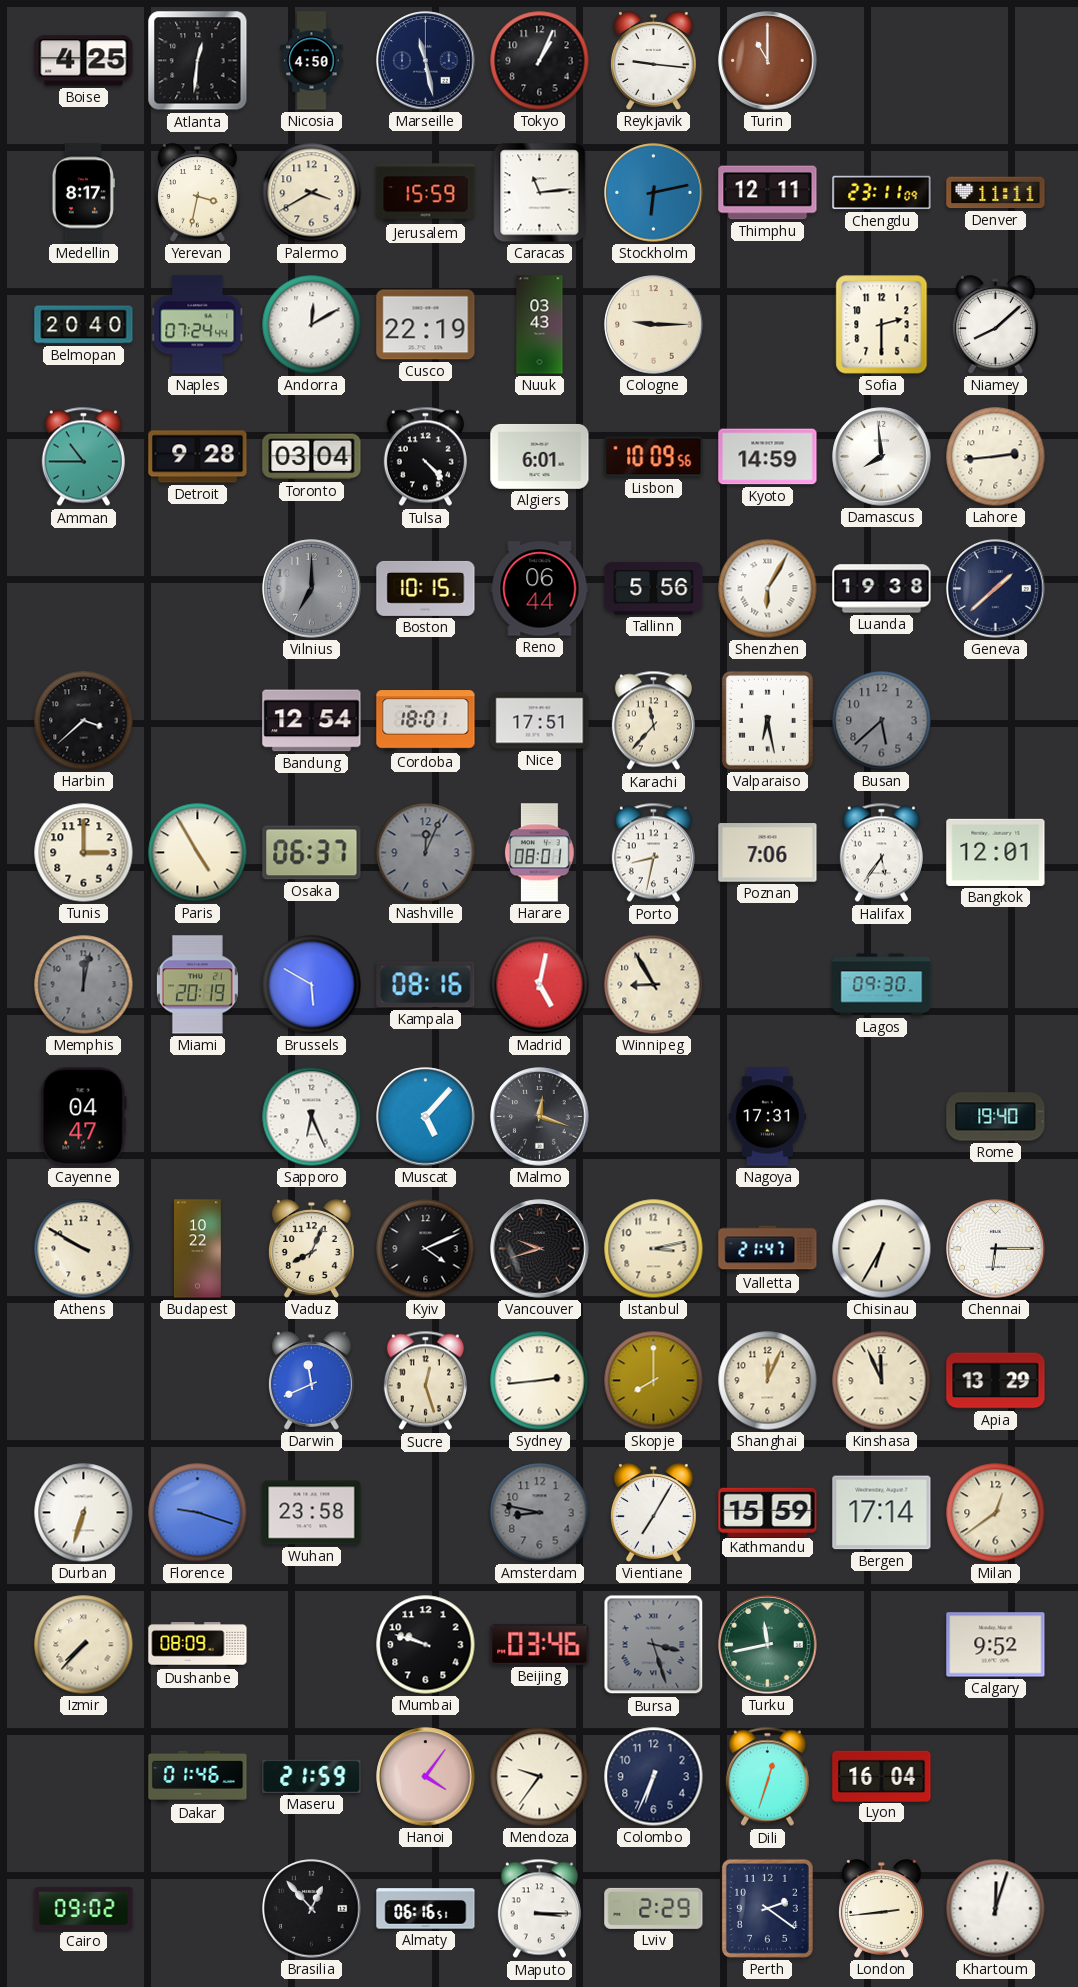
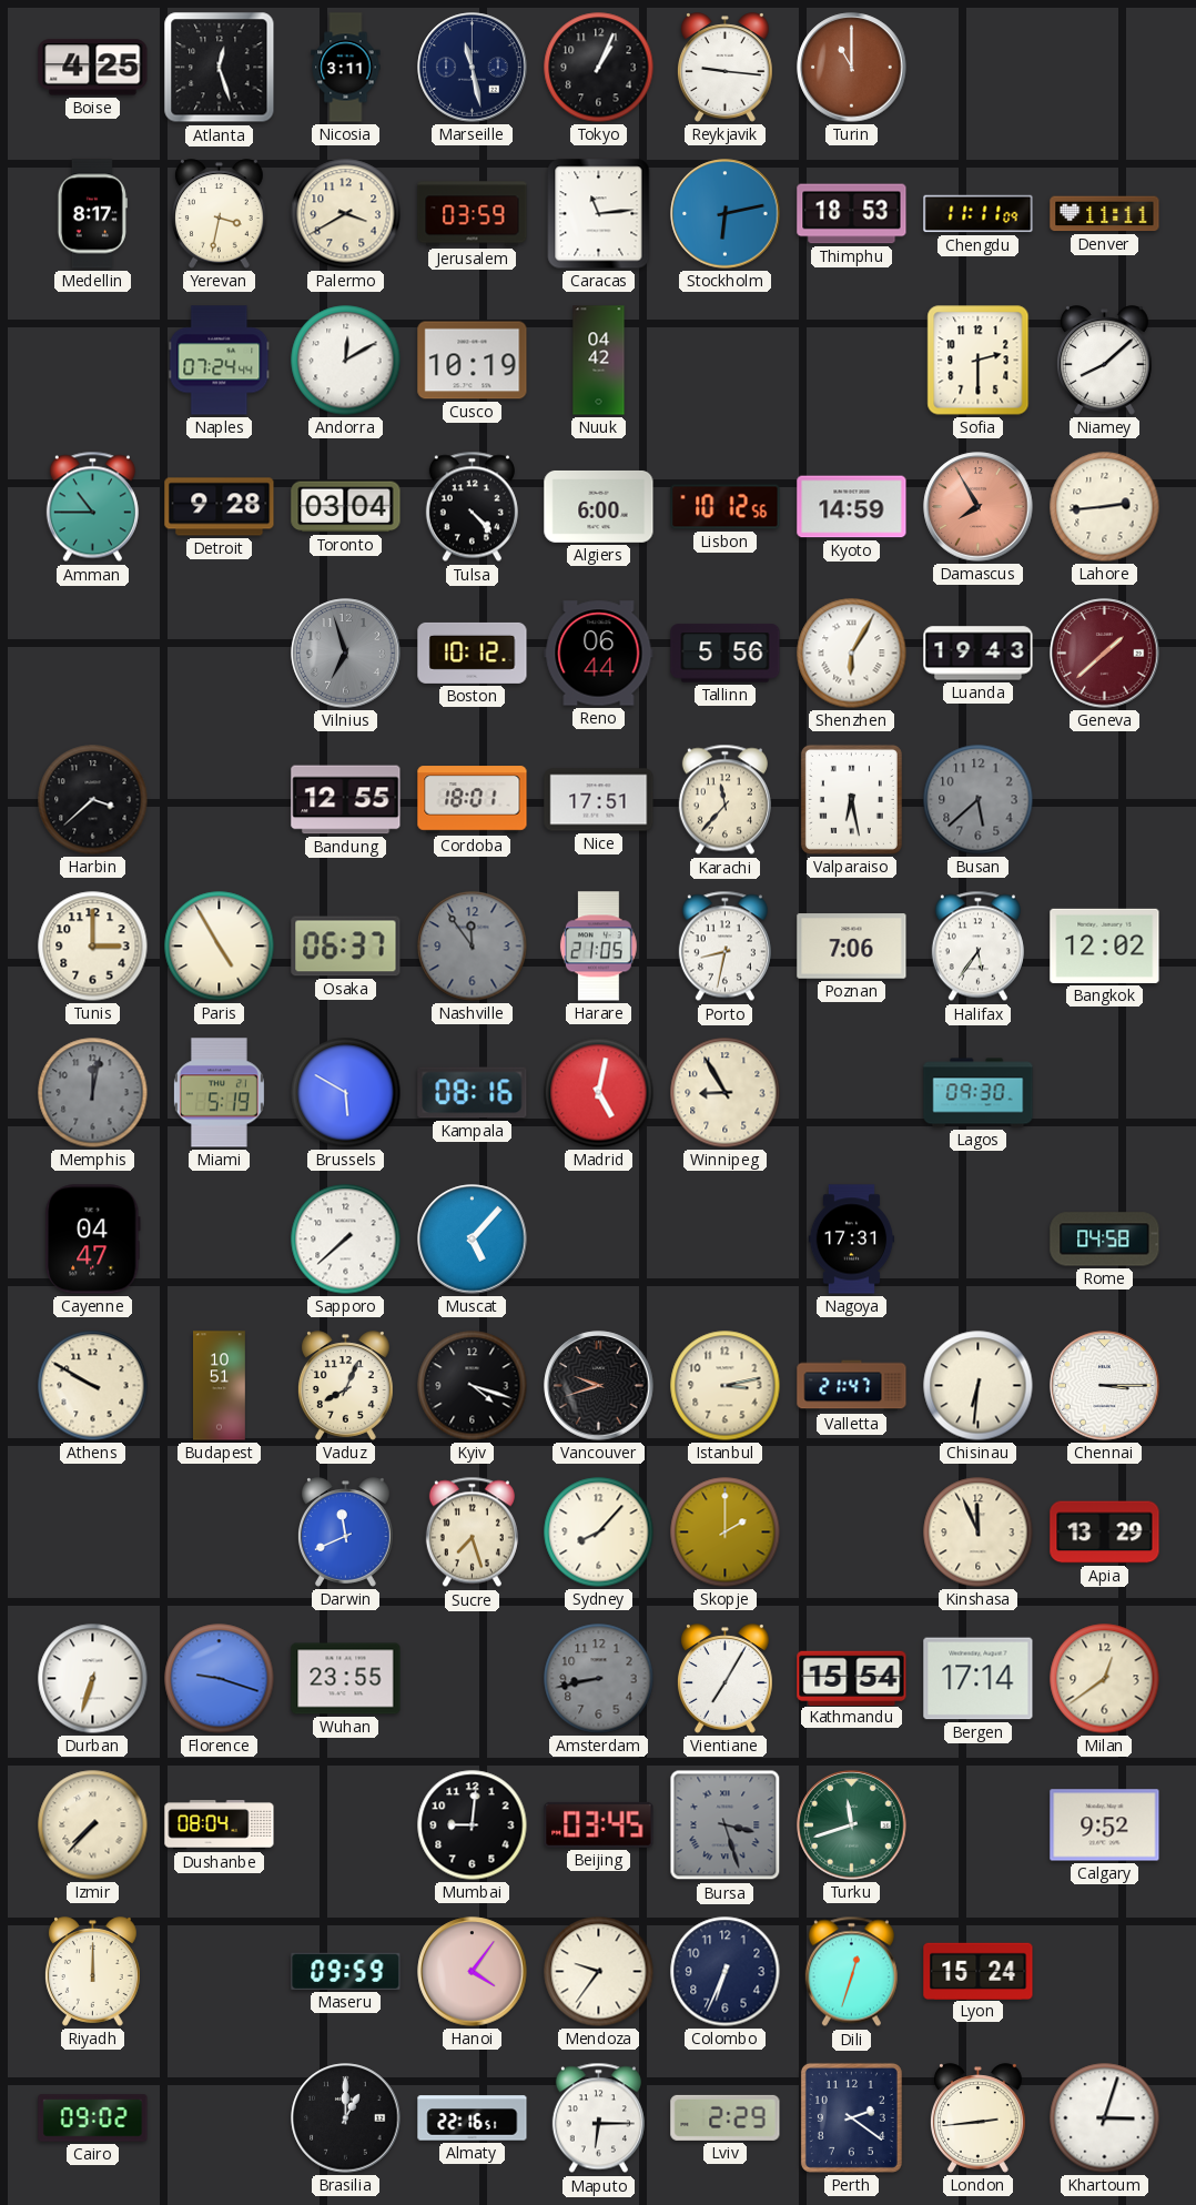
Atlanta: 12:31 -> 12:27 (220, 68)
Nicosia: 4:50 -> 3:11 (346, 68)
Jerusalem: 15:59 -> 03:59 (473, 214)
Thimphu: 12:11 -> 18:53 (852, 214)
Chengdu: 23:11 -> 11:11 (979, 214)
Belmopan: 20:40 -> none (84, 325)
Cusco: 22:19 -> 10:19 (473, 361)
Nuuk: 03:43 -> 04:42 (599, 361)
Cologne: 9:15 -> none (654, 325)
Algiers: 6:01 -> 6:00 (599, 506)
Lisbon: 10:09 -> 10:12 (726, 507)
Damascus: 7:59 -> 7:55 (979, 507)
Damascus dial: white -> salmon (979, 507)
Vilnius: 7:00 -> 6:57 (346, 654)
Boston: 10:15 -> 10:12 (473, 653)
Luanda: 19:38 -> 19:43 (979, 654)
Geneva dial: navy -> burgundy (1105, 654)
Bandung: 12:54 -> 12:55 (346, 800)
Nashville: 12:04 -> 11:54 (473, 947)
Harare: 08:01 -> 21:05 (598, 947)
Bangkok: 12:01 -> 12:02 (1105, 945)
Miami: 20:19 -> 5:19 (219, 1093)
Sapporo: 6:26 -> 7:38 (346, 1240)
Malmo: 12:18 -> none (540, 1117)
Rome: 19:40 -> 04:58 (1105, 1240)
Budapest: 10:22 -> 10:51 (220, 1386)
Kyiv: 4:11 -> 4:18 (473, 1386)
Chisinau: 6:35 -> 6:31 (979, 1386)
Chennai: 6:15 -> 3:15 (1105, 1386)
Sucre: 12:27 -> 7:27 (472, 1533)
Sydney: 2:44 -> 8:07 (599, 1533)
Skopje: 8:00 -> 2:00 (726, 1533)
Shanghai: 12:04 -> none (768, 1381)
Wuhan: 23:58 -> 23:55 (346, 1679)
Amsterdam: 8:47 -> 8:43 (599, 1679)
Kathmandu: 15:59 -> 15:54 (852, 1678)
Dushanbe: 08:09 -> 08:04 (220, 1825)
Mumbai: 9:48 -> 9:01 (473, 1825)
Beijing: 03:46 -> 03:45 (599, 1824)
Turku: 11:43 -> 11:42 (852, 1825)
Riyadh: none -> 12:00 (93, 1972)
Dakar: 01:46 -> none (198, 1776)
Maseru: 21:59 -> 09:59 (346, 1971)
Lyon: 16:04 -> 15:24 (979, 1971)
Brasilia: 12:53 -> 1:00 (346, 2118)
Almaty: 06:16 -> 22:16 (473, 2118)
Maputo: 3:15 -> 6:15 (598, 2118)
Khartoum: 12:03 -> 3:03 (1105, 2118)
